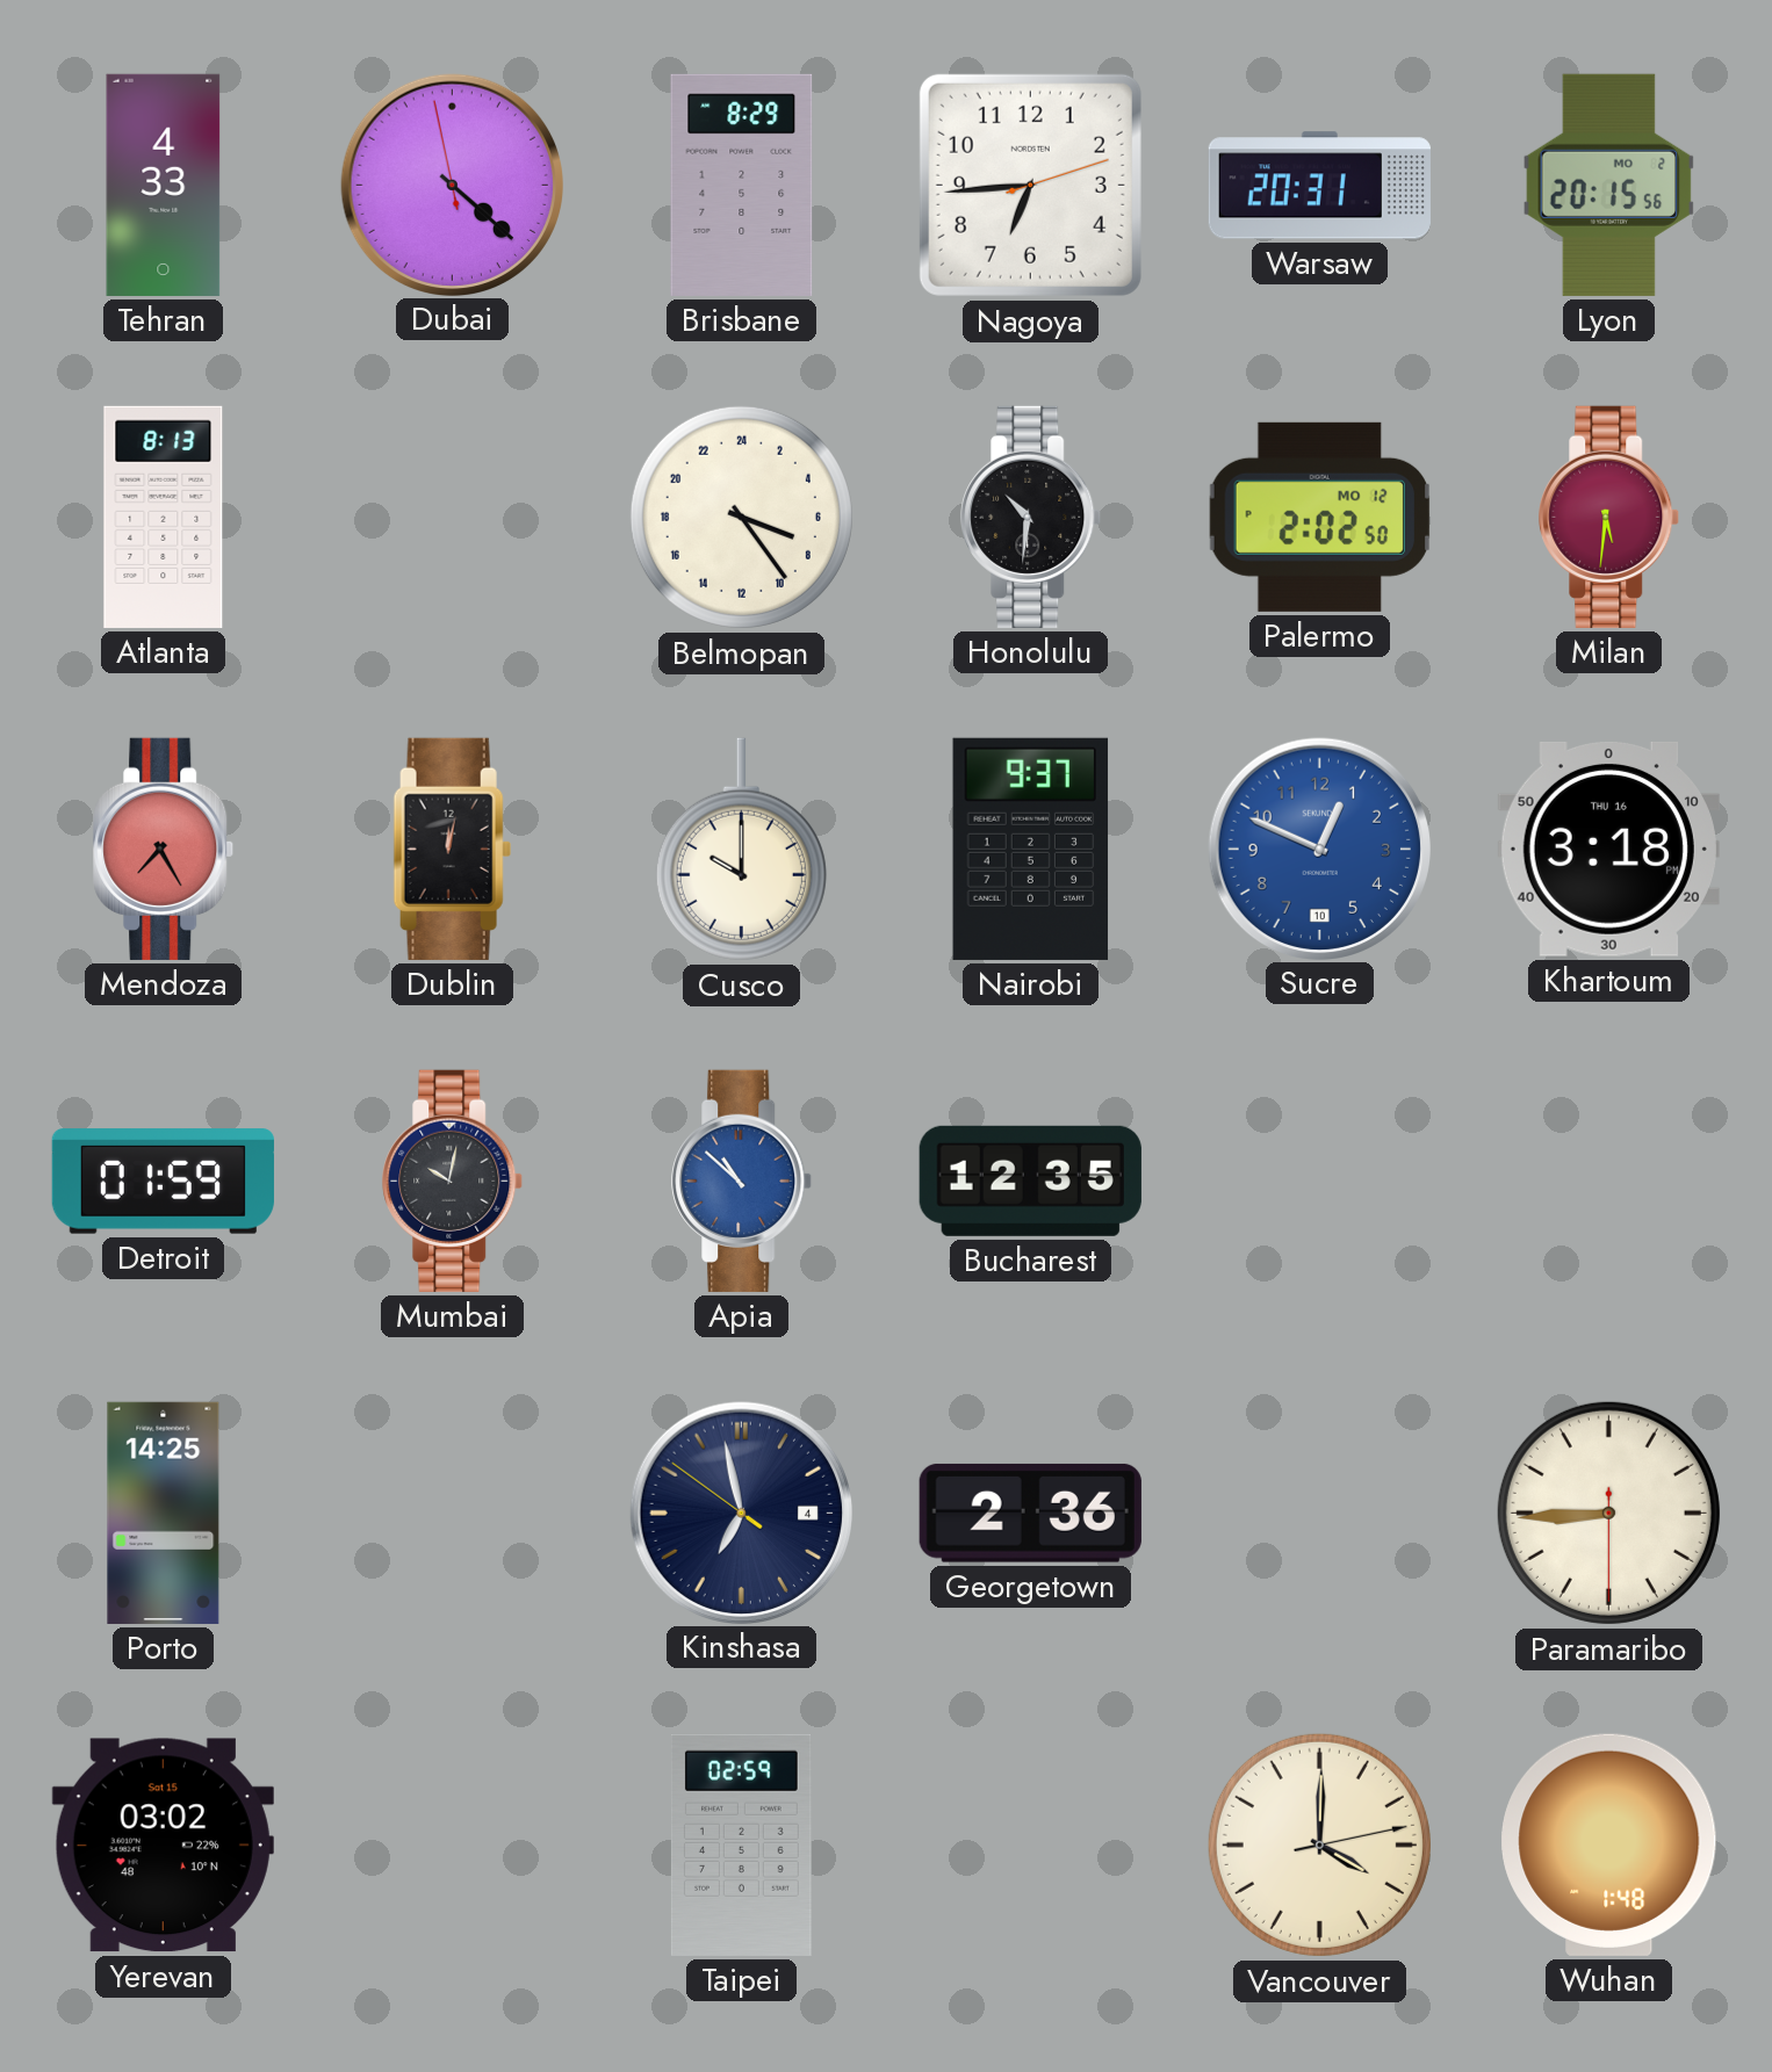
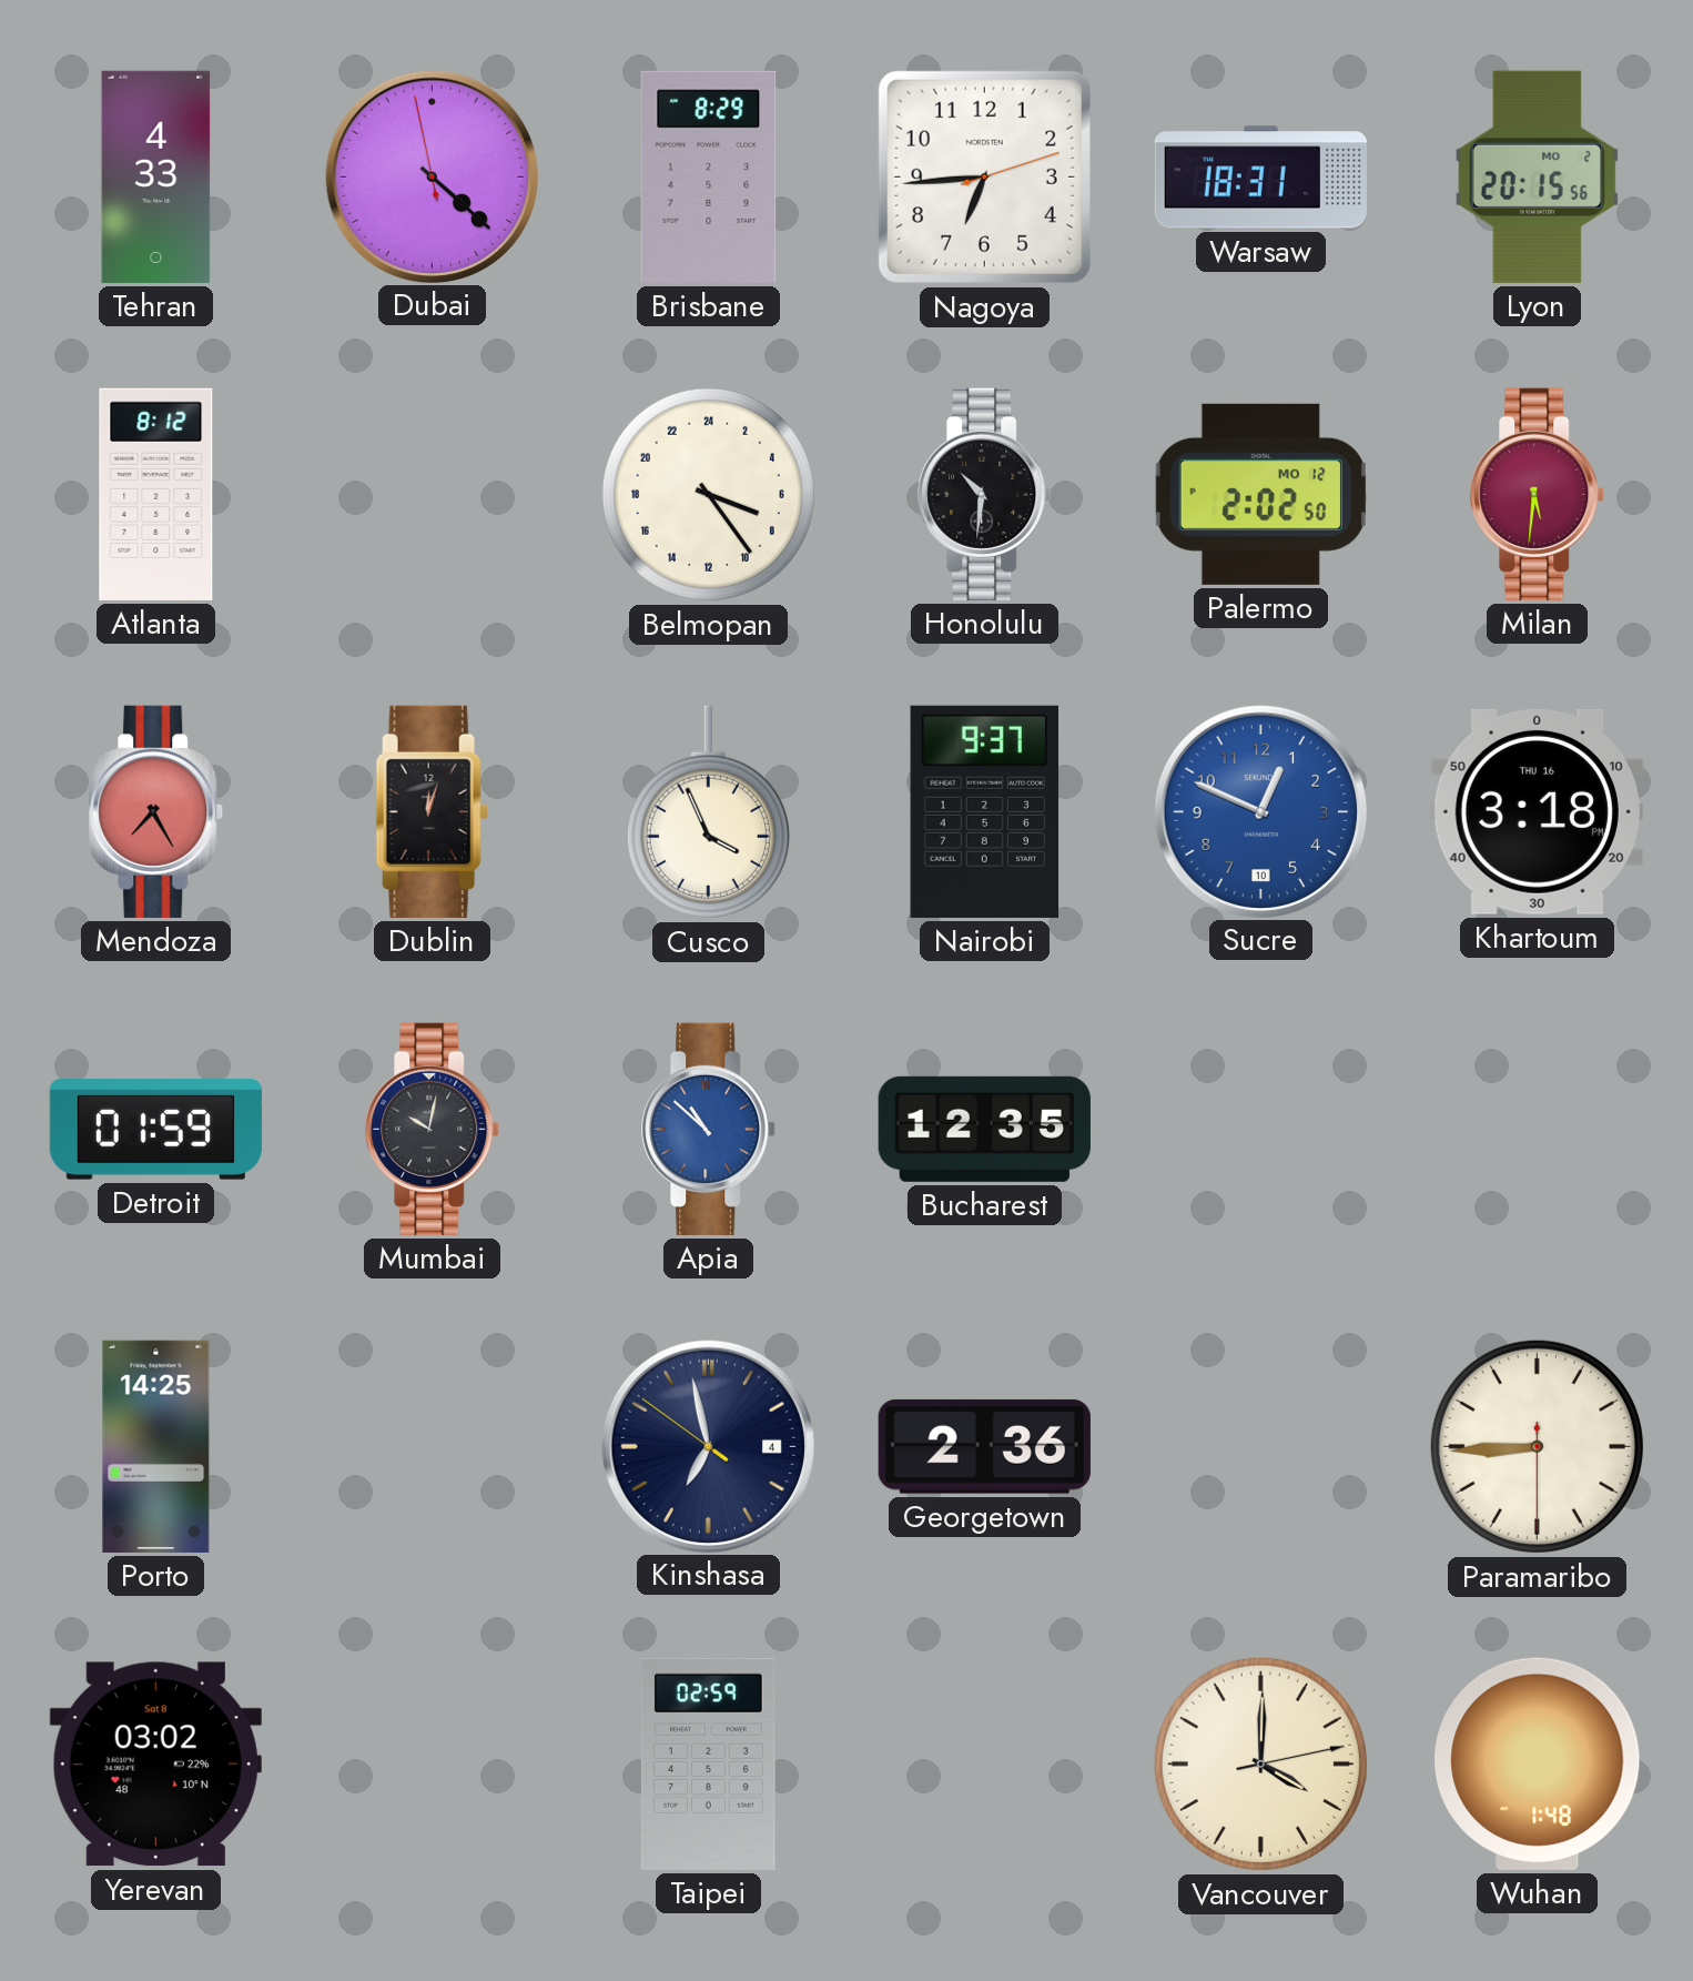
Warsaw: 20:31 -> 18:31 (1260, 178)
Atlanta: 8:13 -> 8:12 (156, 494)
Dublin: 12:02 -> 12:03 (432, 811)
Cusco: 10:00 -> 3:56 (708, 812)
Yerevan date: Sat 15 -> Sat 8 (155, 1765)
